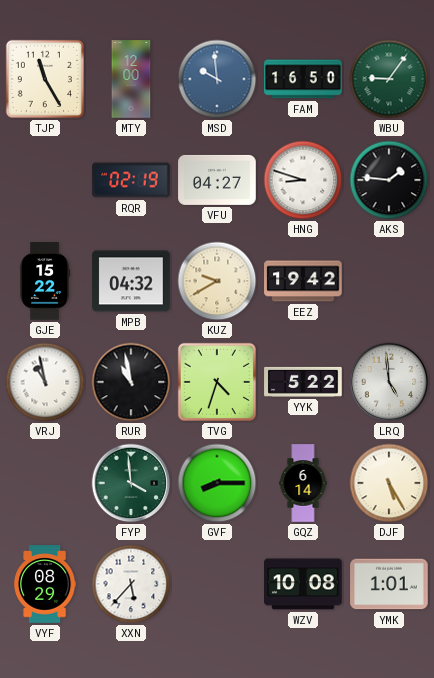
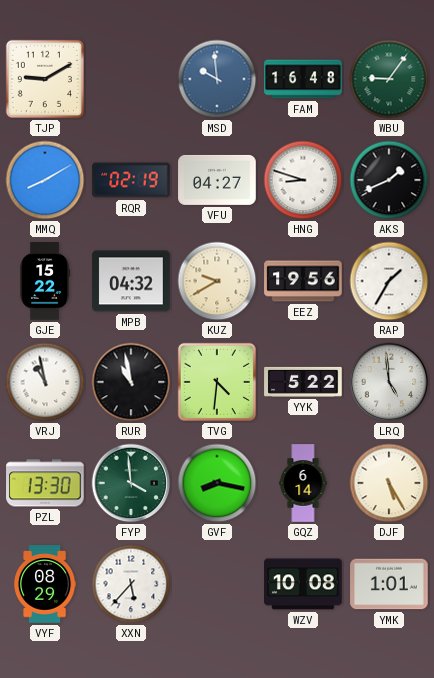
TJP: 11:25 -> 9:10 (45, 79)
MTY: 12:00 -> none (131, 79)
FAM: 16:50 -> 16:48 (303, 79)
MMQ: none -> 8:10 (45, 180)
AKS: 1:46 -> 1:41 (389, 180)
EEZ: 19:42 -> 19:56 (303, 281)
RAP: none -> 1:35 (389, 281)
TVG: 4:33 -> 4:31 (217, 382)
PZL: none -> 13:30 (45, 483)
GVF: 8:15 -> 8:17 (217, 483)
